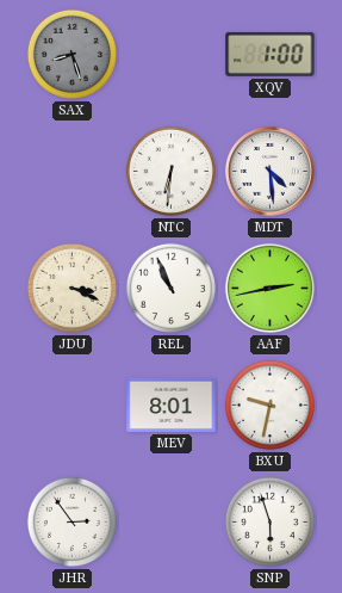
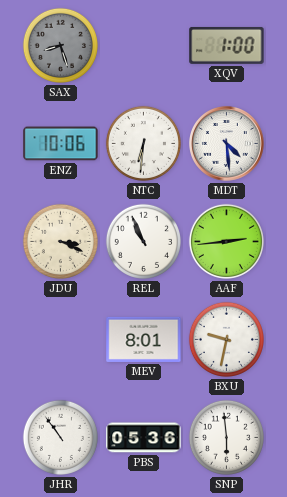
ENZ: none -> 10:06 (61, 144)
AAF: 2:43 -> 2:44 (226, 241)
JHR: 2:54 -> 10:54 (60, 437)
PBS: none -> 05:36 (144, 438)
SNP: 5:57 -> 5:59 (226, 437)
